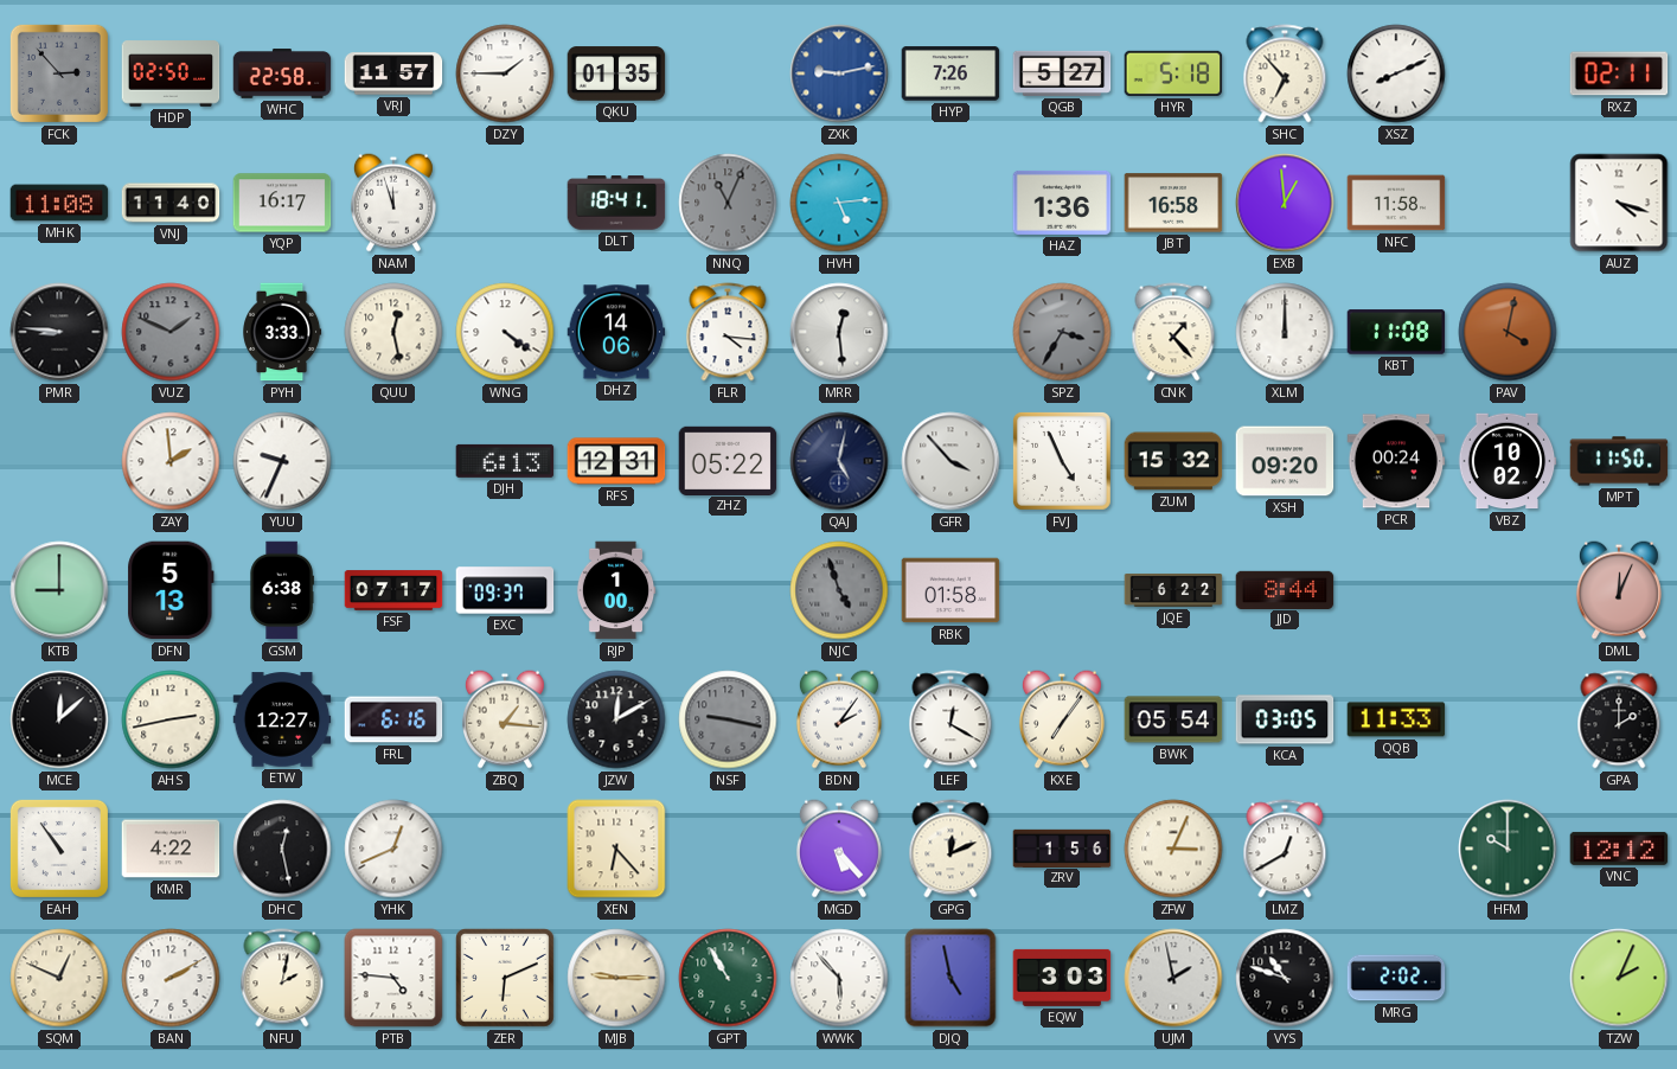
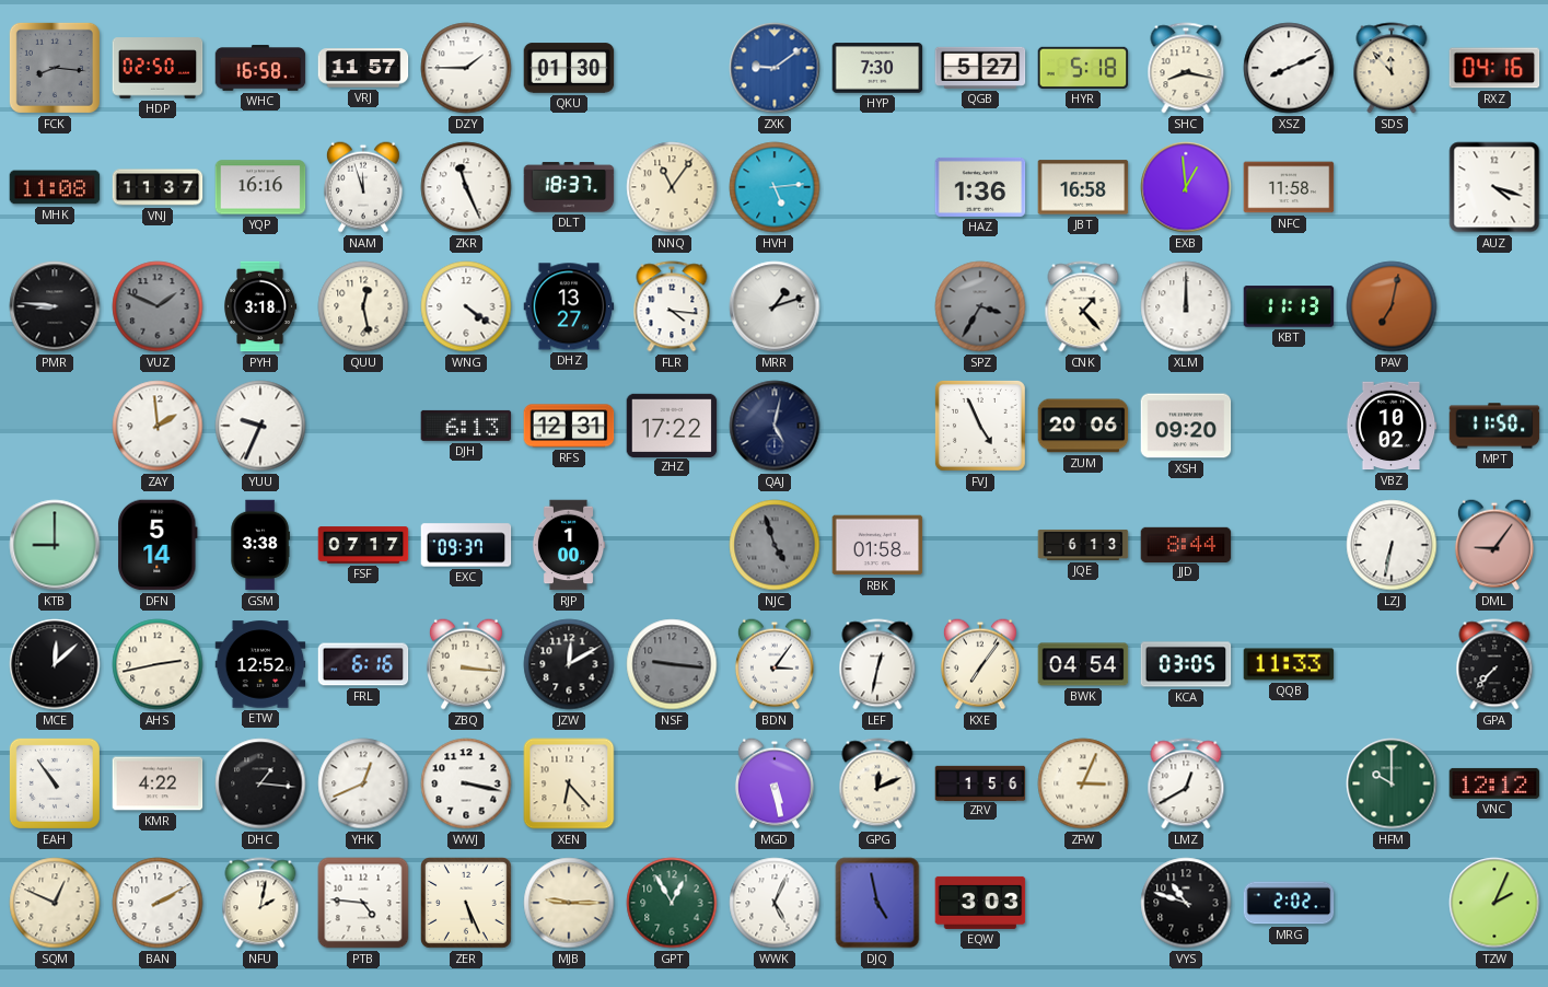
FCK: 2:53 -> 8:16 (55, 68)
WHC: 22:58 -> 16:58 (260, 68)
QKU: 01:35 -> 01:30 (569, 68)
ZXK: 9:13 -> 9:09 (775, 68)
HYP: 7:26 -> 7:30 (877, 68)
SHC: 6:53 -> 8:17 (1186, 68)
SDS: none -> 11:53 (1392, 68)
RXZ: 02:11 -> 04:16 (1494, 68)
VNJ: 11:40 -> 11:37 (158, 187)
YQP: 16:17 -> 16:16 (260, 187)
ZKR: none -> 11:26 (466, 187)
DLT: 18:41 -> 18:37 (569, 187)
NNQ: 11:04 -> 11:06 (672, 187)
NNQ dial: grey -> cream (672, 187)
PYH: 3:33 -> 3:18 (261, 306)
DHZ: 14:06 -> 13:27 (569, 306)
MRR: 12:29 -> 1:12 (775, 306)
KBT: 11:08 -> 11:13 (1289, 306)
PAV: 4:02 -> 7:02 (1392, 306)
ZHZ: 05:22 -> 17:22 (672, 425)
GFR: 3:53 -> none (950, 461)
ZUM: 15:32 -> 20:06 (1083, 426)
PCR: 00:24 -> none (1396, 461)
DFN: 5:13 -> 5:14 (158, 545)
GSM: 6:38 -> 3:38 (260, 545)
JQE: 6:22 -> 6:13 (1083, 545)
LZJ: none -> 6:32 (1392, 545)
DML: 12:04 -> 9:06 (1494, 545)
ETW: 12:27 -> 12:52 (260, 664)
ZBQ: 1:16 -> 3:16 (466, 664)
NSF: 9:17 -> 9:16 (672, 664)
BDN: 2:06 -> 3:06 (775, 664)
LEF: 12:20 -> 12:32 (877, 664)
BWK: 05:54 -> 04:54 (1083, 664)
GPA: 2:00 -> 7:37 (1494, 664)
DHC: 12:28 -> 1:16 (260, 783)
WWJ: none -> 3:17 (466, 783)
MGD: 5:23 -> 5:28 (775, 783)
ZER: 6:11 -> 5:26 (466, 903)
GPT: 10:55 -> 12:55 (672, 903)
WWK: 5:53 -> 5:04 (775, 903)
UJM: 1:58 -> none (1173, 978)
